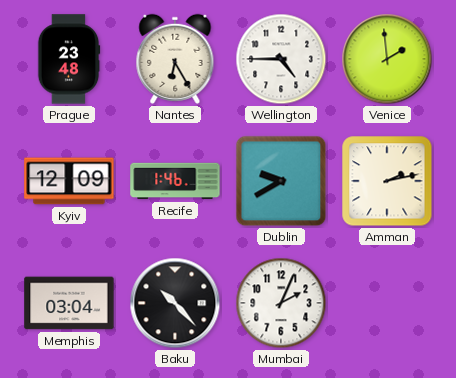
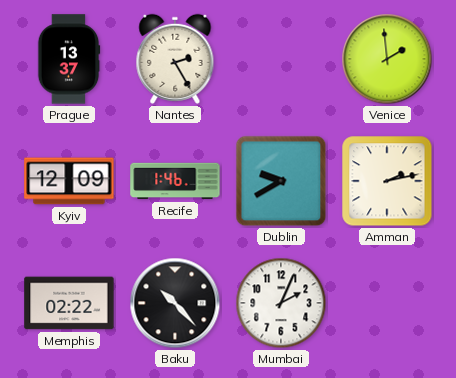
Prague: 23:48 -> 13:37 (69, 59)
Nantes: 6:25 -> 2:25 (175, 59)
Wellington: 4:45 -> none (281, 59)
Memphis: 03:04 -> 02:22 (69, 303)
